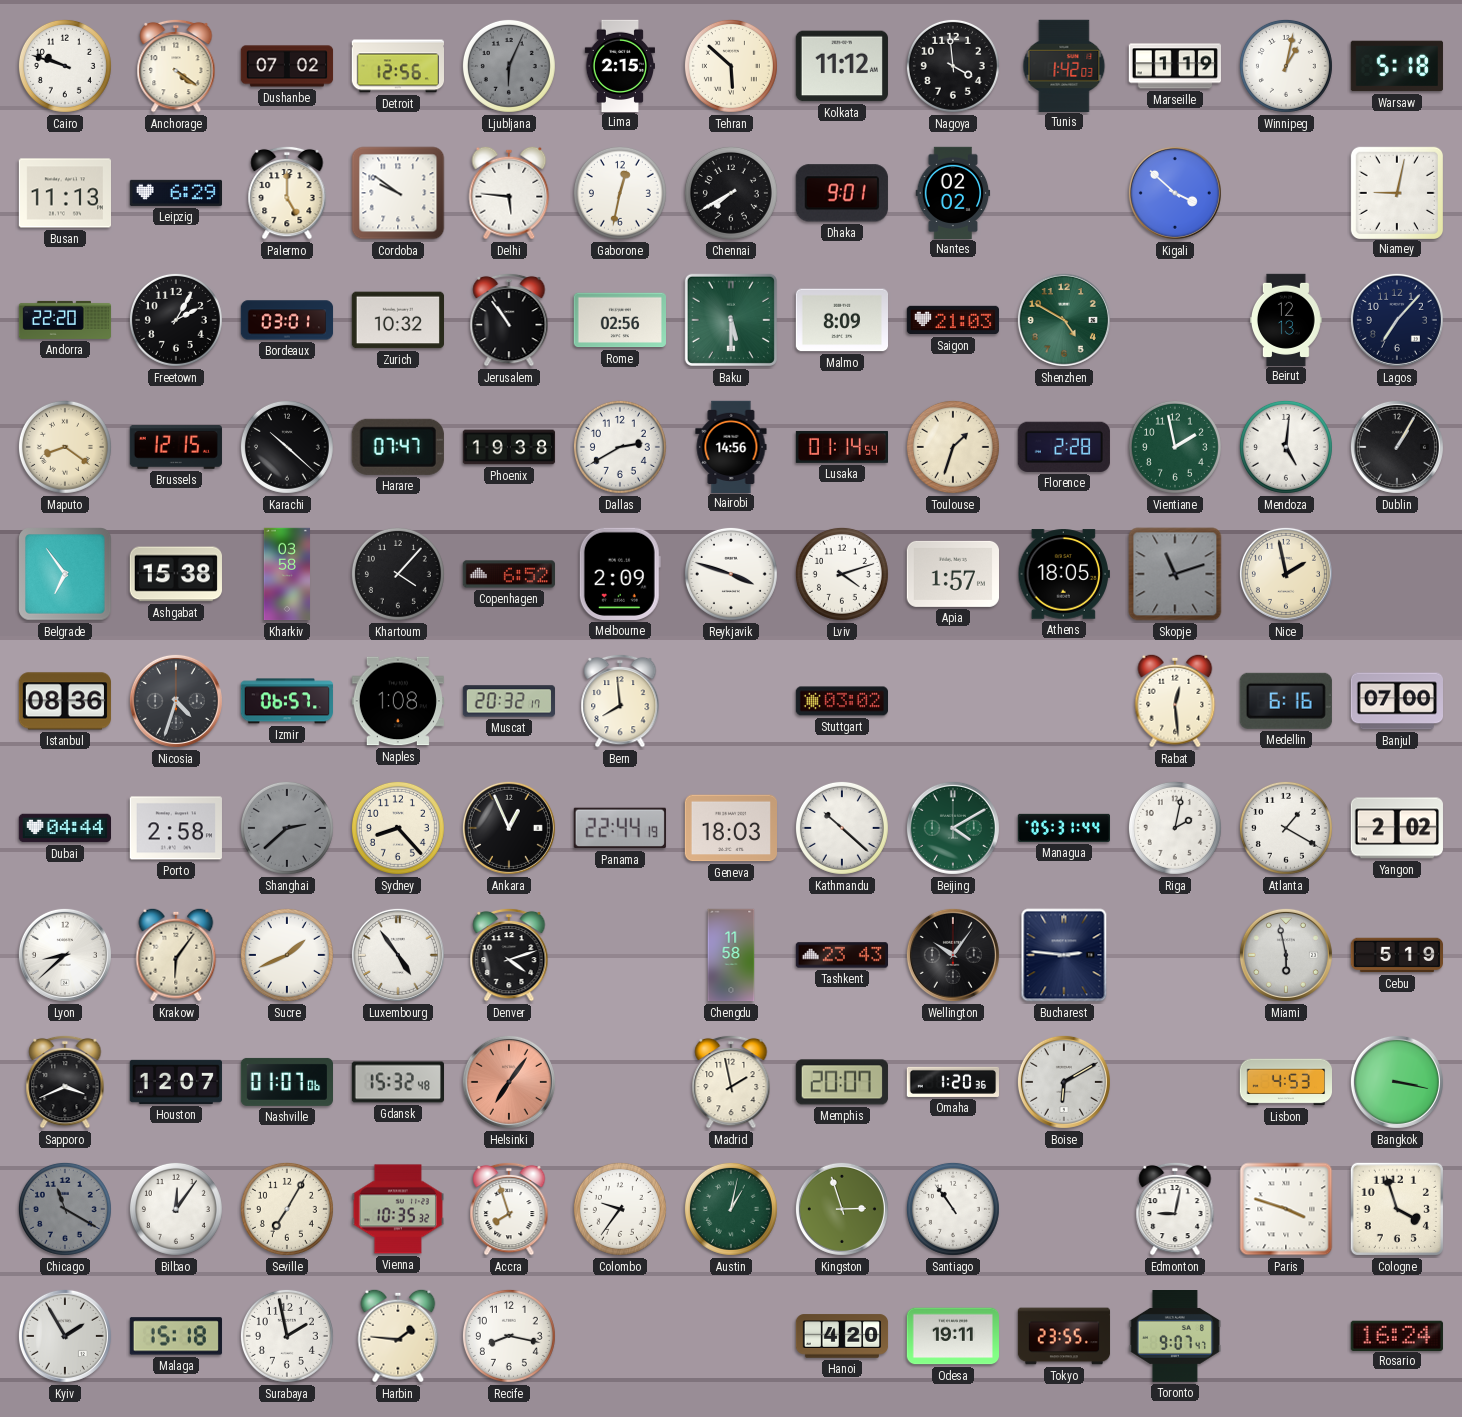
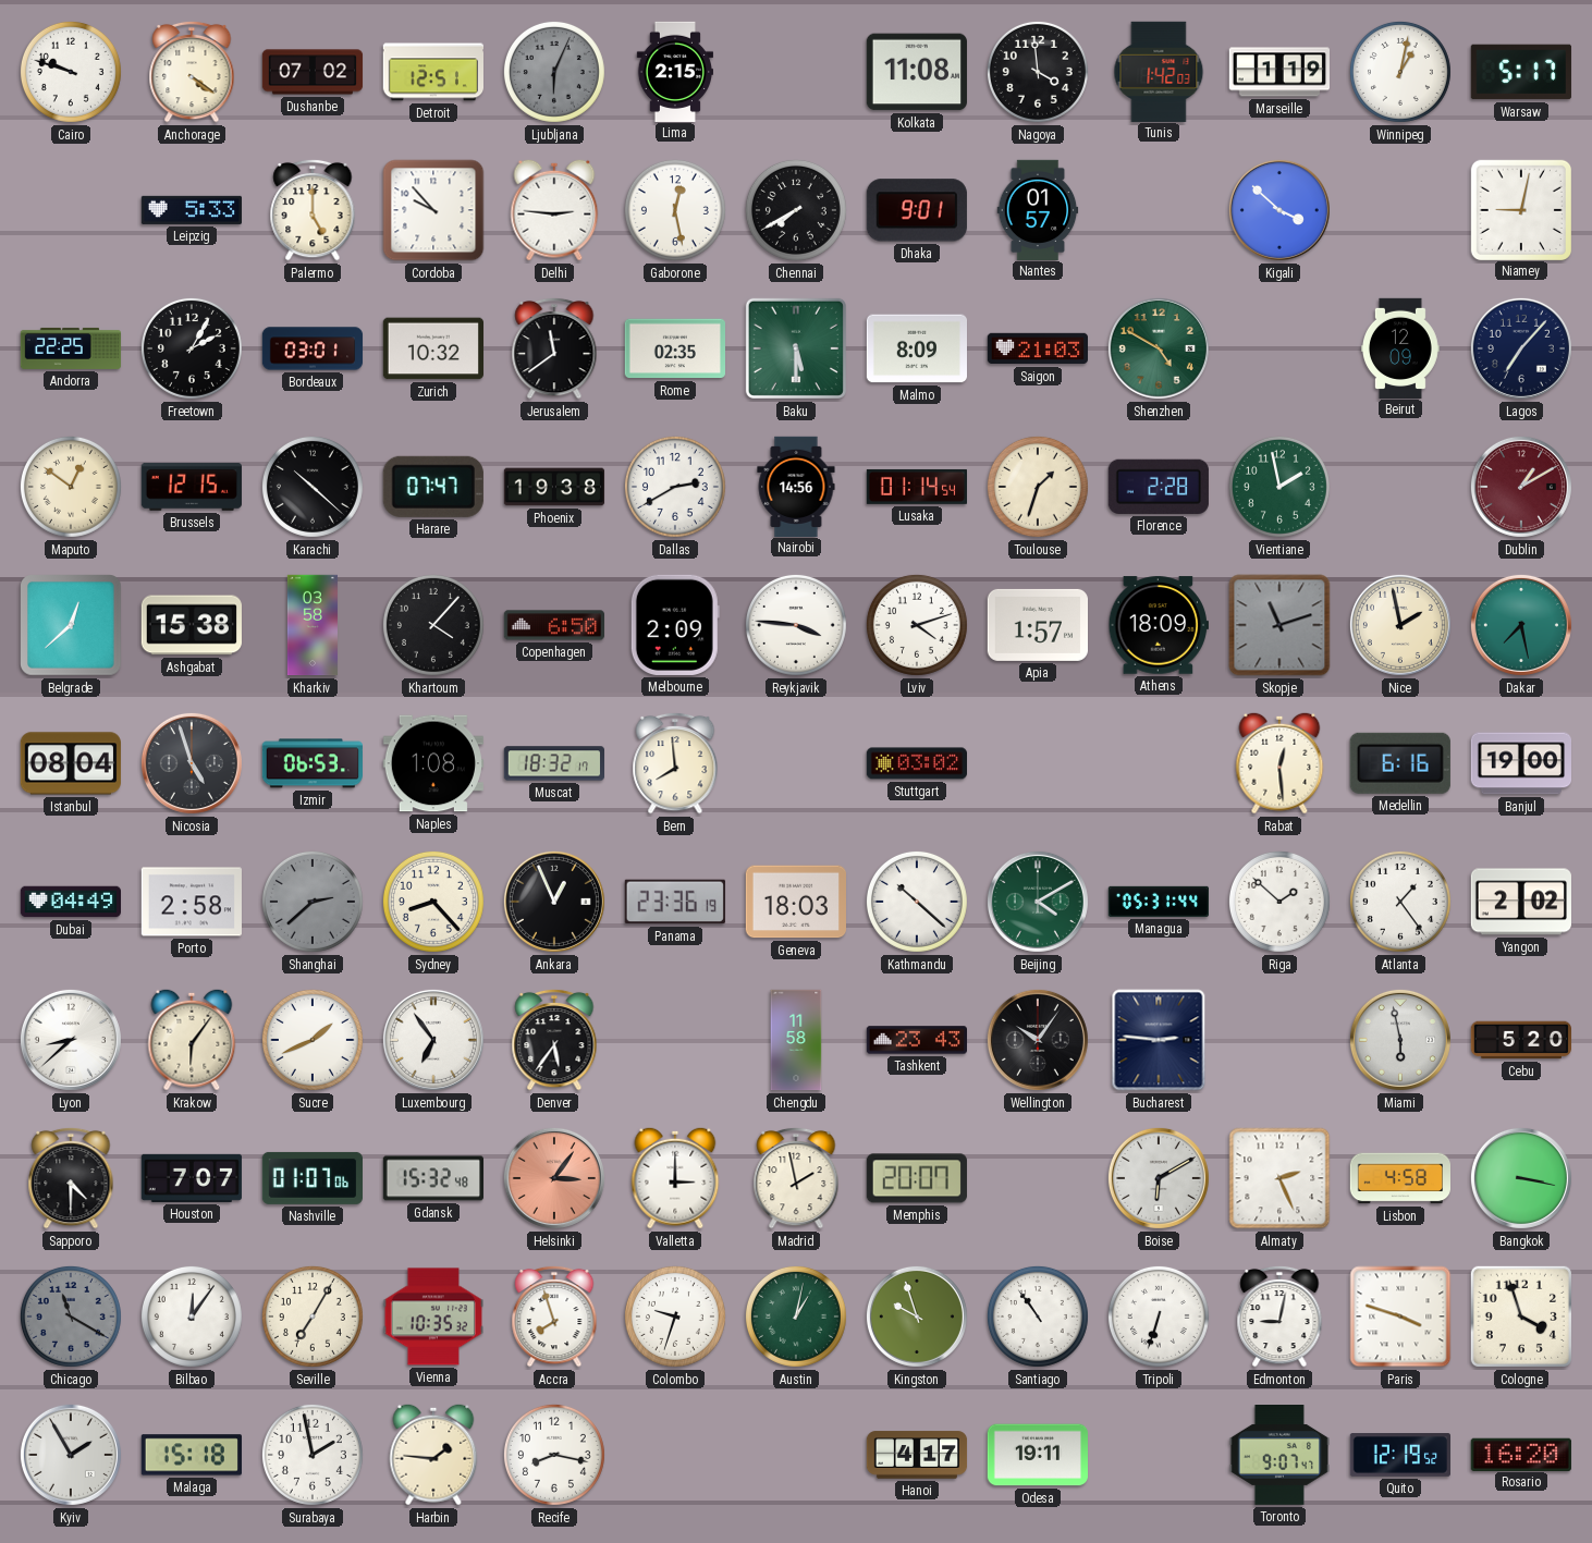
Detroit: 12:56 -> 12:51 (432, 72)
Tehran: 5:52 -> none (731, 66)
Kolkata: 11:12 -> 11:08 (917, 72)
Warsaw: 5:18 -> 5:17 (1521, 72)
Busan: 11:13 -> none (64, 193)
Leipzig: 6:29 -> 5:33 (191, 210)
Cordoba: 9:51 -> 9:53 (433, 210)
Delhi: 5:46 -> 2:46 (554, 210)
Gaborone: 12:32 -> 12:28 (675, 210)
Nantes: 02:02 -> 01:57 (1038, 209)
Andorra: 22:20 -> 22:25 (71, 348)
Jerusalem: 10:54 -> 11:39 (554, 348)
Rome: 02:56 -> 02:35 (674, 348)
Beirut: 12:13 -> 12:09 (1400, 347)
Maputo: 8:21 -> 12:51 (71, 487)
Mendoza: 5:01 -> none (1286, 447)
Dublin: 1:05 -> 1:10 (1521, 487)
Dublin dial: black -> burgundy (1521, 487)
Belgrade: 6:54 -> 12:38 (72, 626)
Copenhagen: 6:52 -> 6:50 (553, 625)
Reykjavik: 3:48 -> 3:46 (796, 625)
Athens: 18:05 -> 18:09 (1159, 625)
Dakar: none -> 7:28 (1521, 625)
Istanbul: 08:36 -> 08:04 (71, 763)
Nicosia: 4:33 -> 4:57 (192, 763)
Izmir: 06:57 -> 06:53 (313, 763)
Muscat: 20:32 -> 18:32 (553, 763)
Banjul: 07:00 -> 19:00 (1520, 763)
Dubai: 04:44 -> 04:49 (70, 902)
Panama: 22:44 -> 23:36 (675, 902)
Riga: 2:02 -> 1:52 (1279, 902)
Atlanta: 1:20 -> 1:24 (1400, 902)
Luxembourg: 4:54 -> 6:54 (433, 1040)
Denver: 4:12 -> 5:36 (554, 1040)
Cebu: 5:19 -> 5:20 (1520, 1040)
Sapporo: 3:41 -> 4:30 (71, 1178)
Houston: 12:07 -> 7:07 (192, 1178)
Helsinki: 7:06 -> 3:06 (554, 1178)
Valletta: none -> 3:00 (675, 1178)
Omaha: 1:20 -> none (952, 1082)
Almaty: none -> 2:26 (1279, 1178)
Lisbon: 4:53 -> 4:58 (1399, 1178)
Colombo: 9:36 -> 9:33 (675, 1317)
Kingston: 2:57 -> 9:57 (917, 1317)
Tripoli: none -> 6:33 (1159, 1317)
Hanoi: 4:20 -> 4:17 (917, 1455)
Tokyo: 23:55 -> none (1064, 1336)
Quito: none -> 12:19 (1399, 1455)
Rosario: 16:24 -> 16:20 (1521, 1454)
